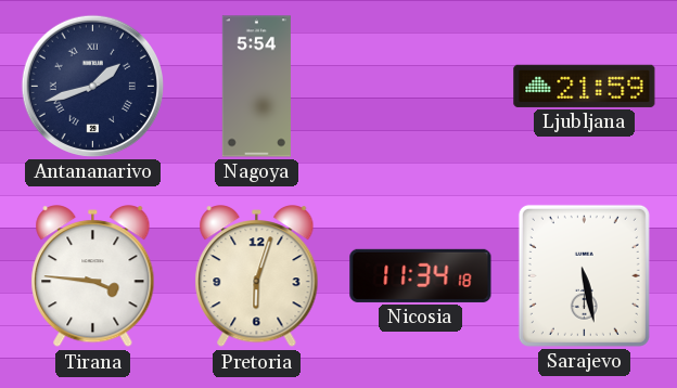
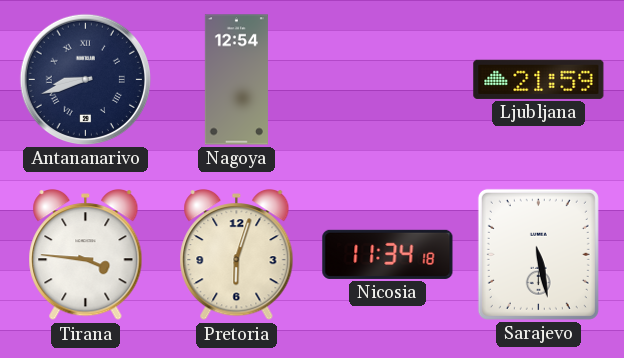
Antananarivo: 1:42 -> 8:42 (85, 79)
Nagoya: 5:54 -> 12:54 (236, 80)
